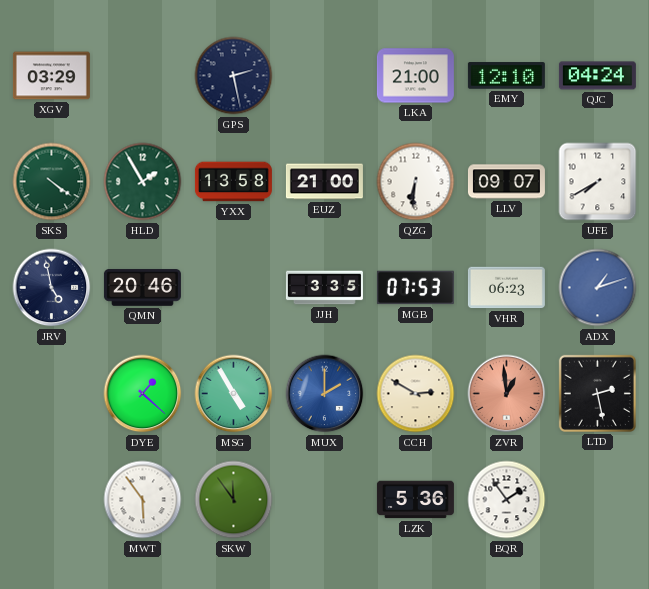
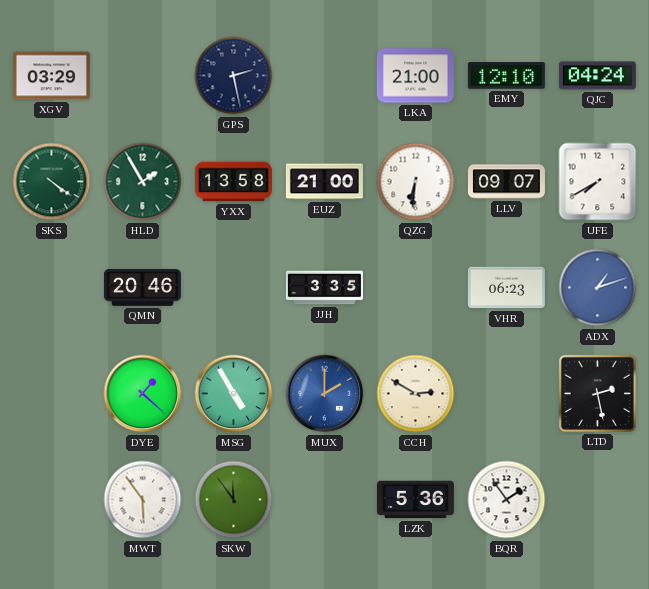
JRV: 4:58 -> none (52, 288)
MGB: 07:53 -> none (415, 288)
ZVR: 12:59 -> none (507, 394)
